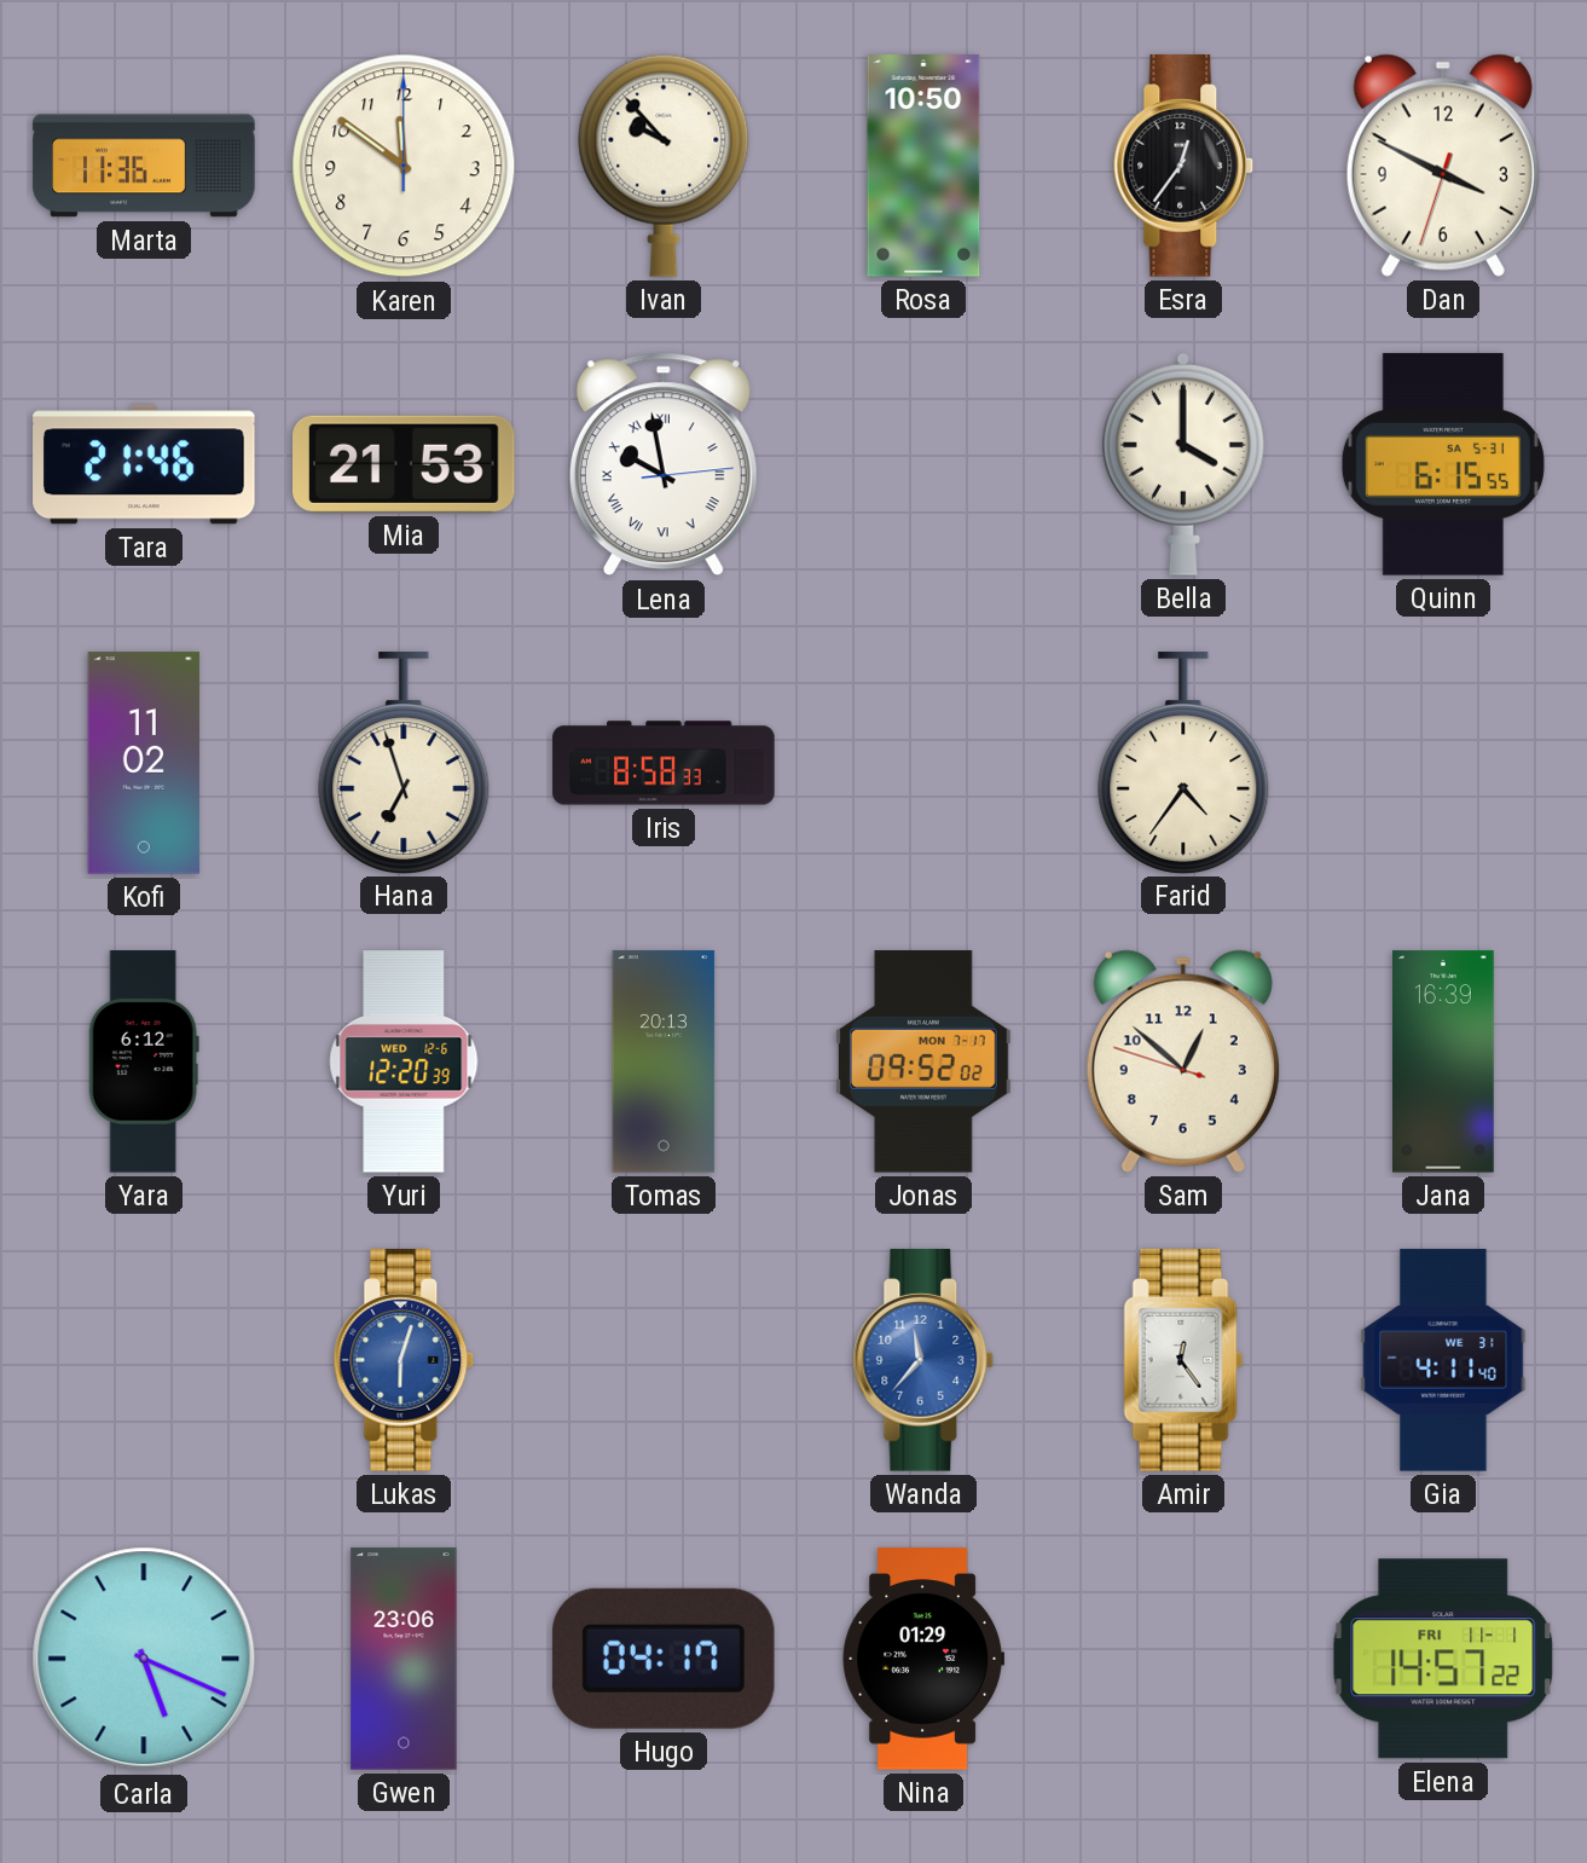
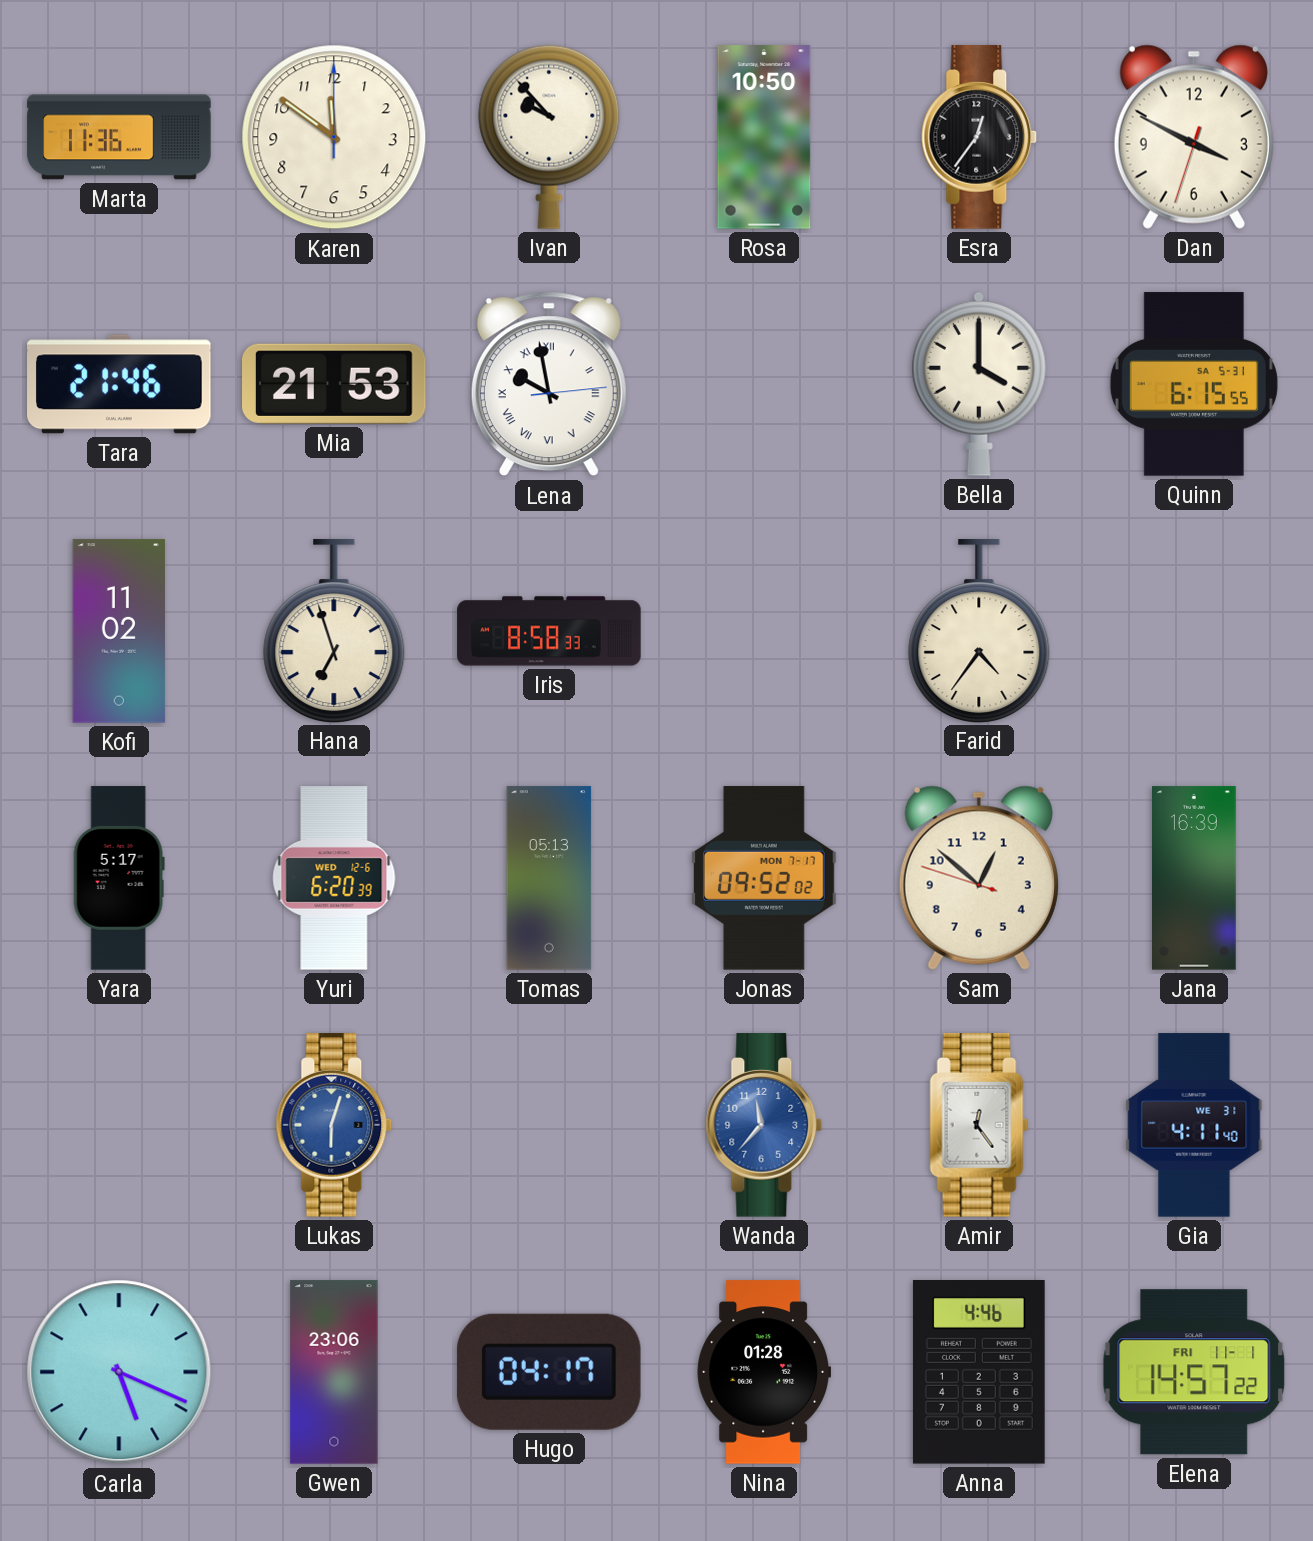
Yara: 6:12 -> 5:17 (119, 878)
Yuri: 12:20 -> 6:20 (334, 878)
Tomas: 20:13 -> 05:13 (549, 878)
Nina: 01:29 -> 01:28 (763, 1372)
Anna: none -> 4:46 (979, 1372)
